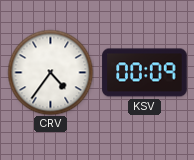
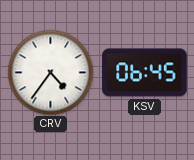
KSV: 00:09 -> 06:45 (145, 73)
